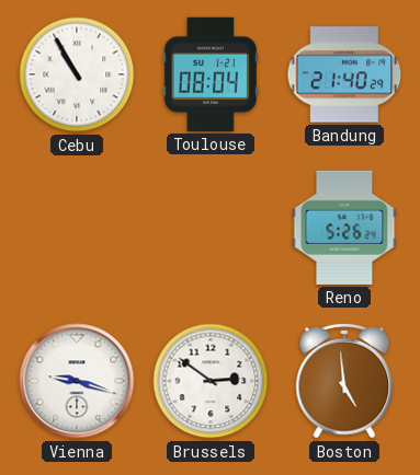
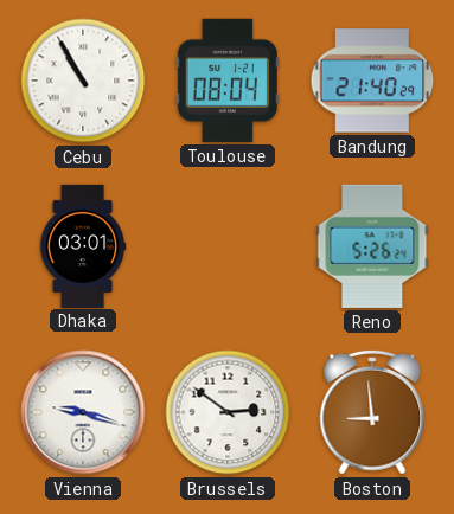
Dhaka: none -> 03:01 (83, 245)
Boston: 4:59 -> 8:59 (372, 412)
